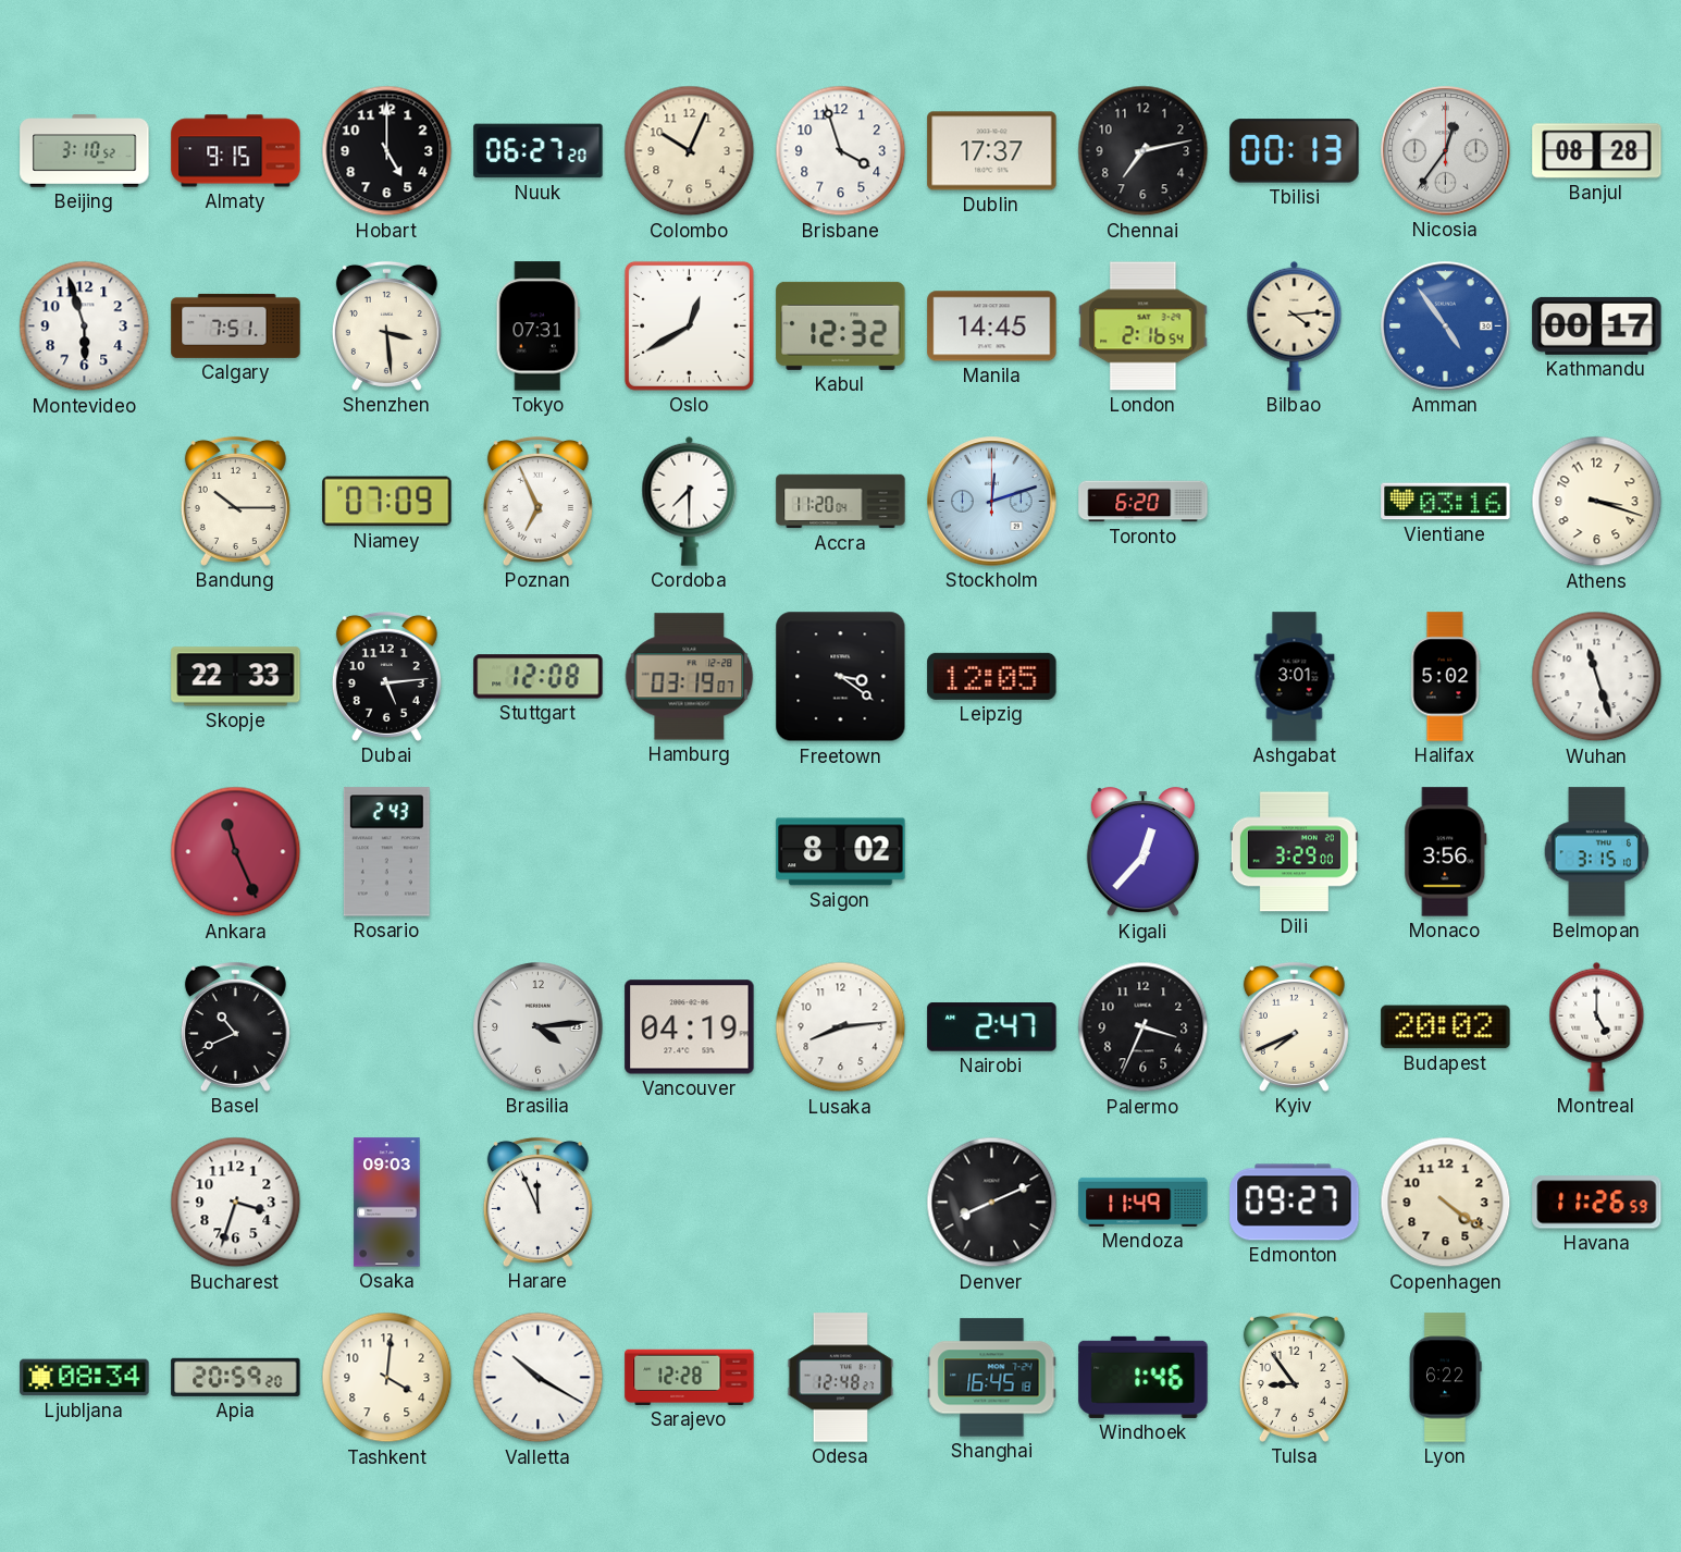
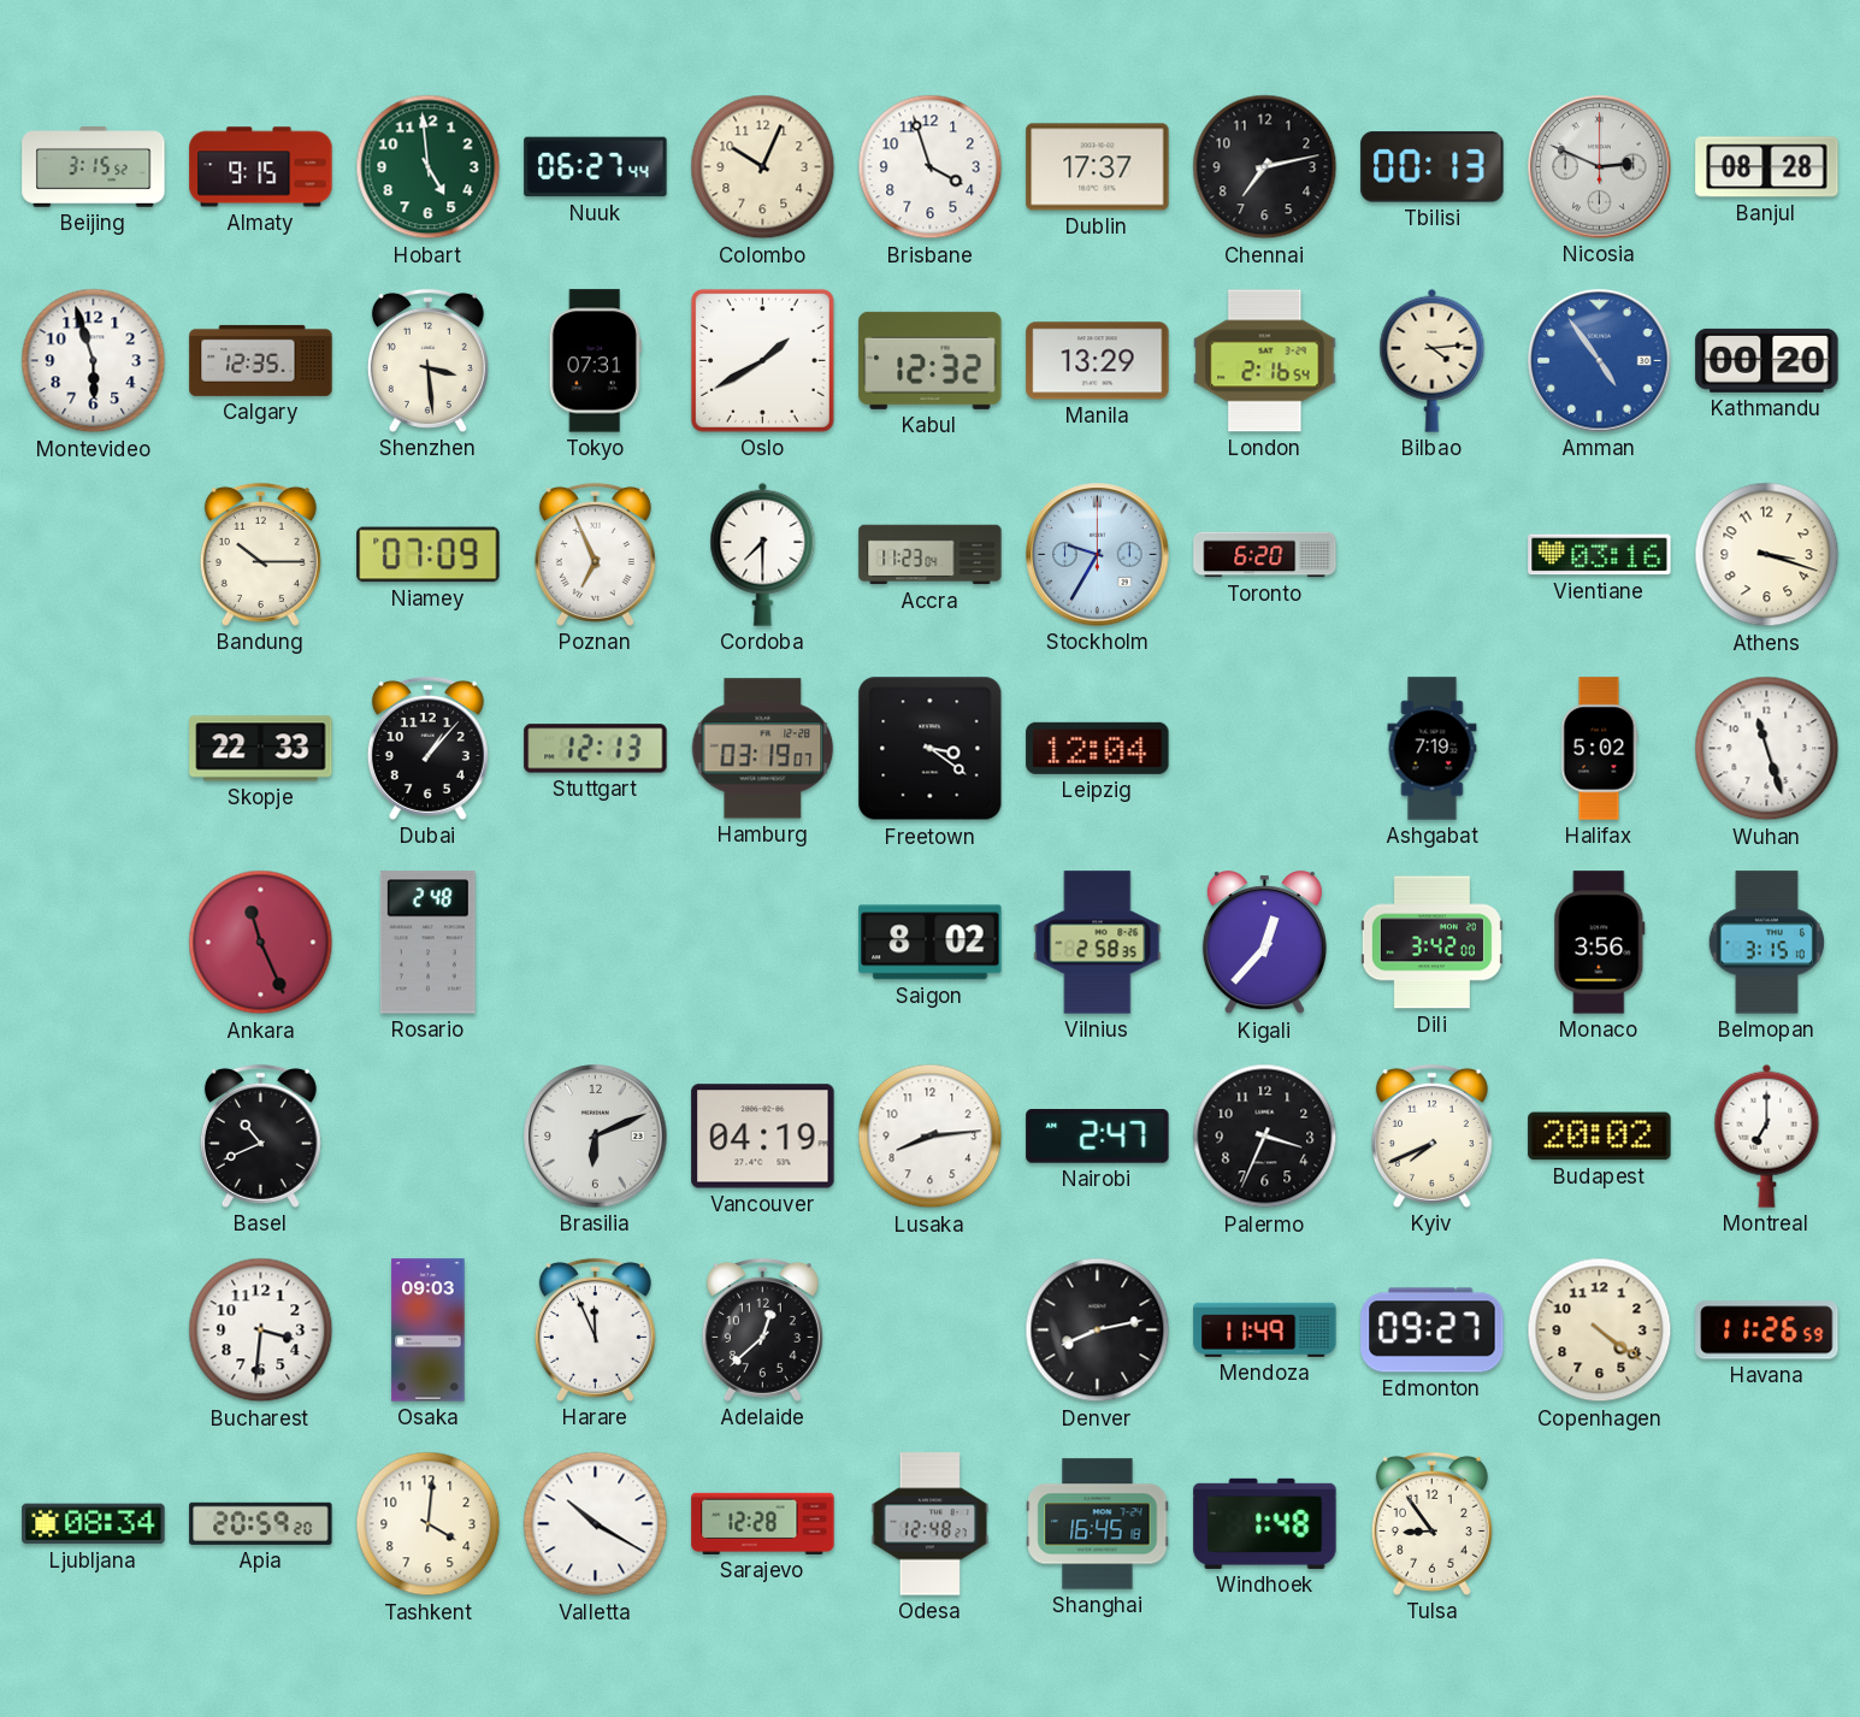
Beijing: 3:10 -> 3:15 (94, 167)
Hobart: 5:00 -> 4:59 (429, 167)
Hobart dial: black -> green (429, 167)
Nuuk: 06:27:20 -> 06:27:44 (596, 167)
Nicosia: 12:36 -> 2:49 (1600, 167)
Calgary: 7:51 -> 12:35 (261, 360)
Oslo: 12:40 -> 1:40 (762, 360)
Manila: 14:45 -> 13:29 (1098, 361)
Kathmandu: 00:17 -> 00:20 (1767, 360)
Accra: 11:20 -> 11:23 (931, 555)
Stockholm: 12:12 -> 9:35 (1098, 555)
Dubai: 5:14 -> 1:07 (427, 748)
Stuttgart: 12:08 -> 12:13 (596, 749)
Leipzig: 12:05 -> 12:04 (1098, 748)
Ashgabat: 3:01 -> 7:19 (1433, 749)
Rosario: 2:43 -> 2:48 (427, 943)
Vilnius: none -> 2:58 (1098, 943)
Dili: 3:29 -> 3:42 (1431, 943)
Brasilia: 4:14 -> 6:11 (596, 1137)
Montreal: 5:00 -> 7:00 (1767, 1135)
Bucharest: 3:33 -> 3:31 (261, 1330)
Adelaide: none -> 12:38 (762, 1329)
Denver: 8:11 -> 8:13 (1098, 1330)
Windhoek: 1:46 -> 1:48 (1265, 1523)
Lyon: 6:22 -> none (1445, 1378)
